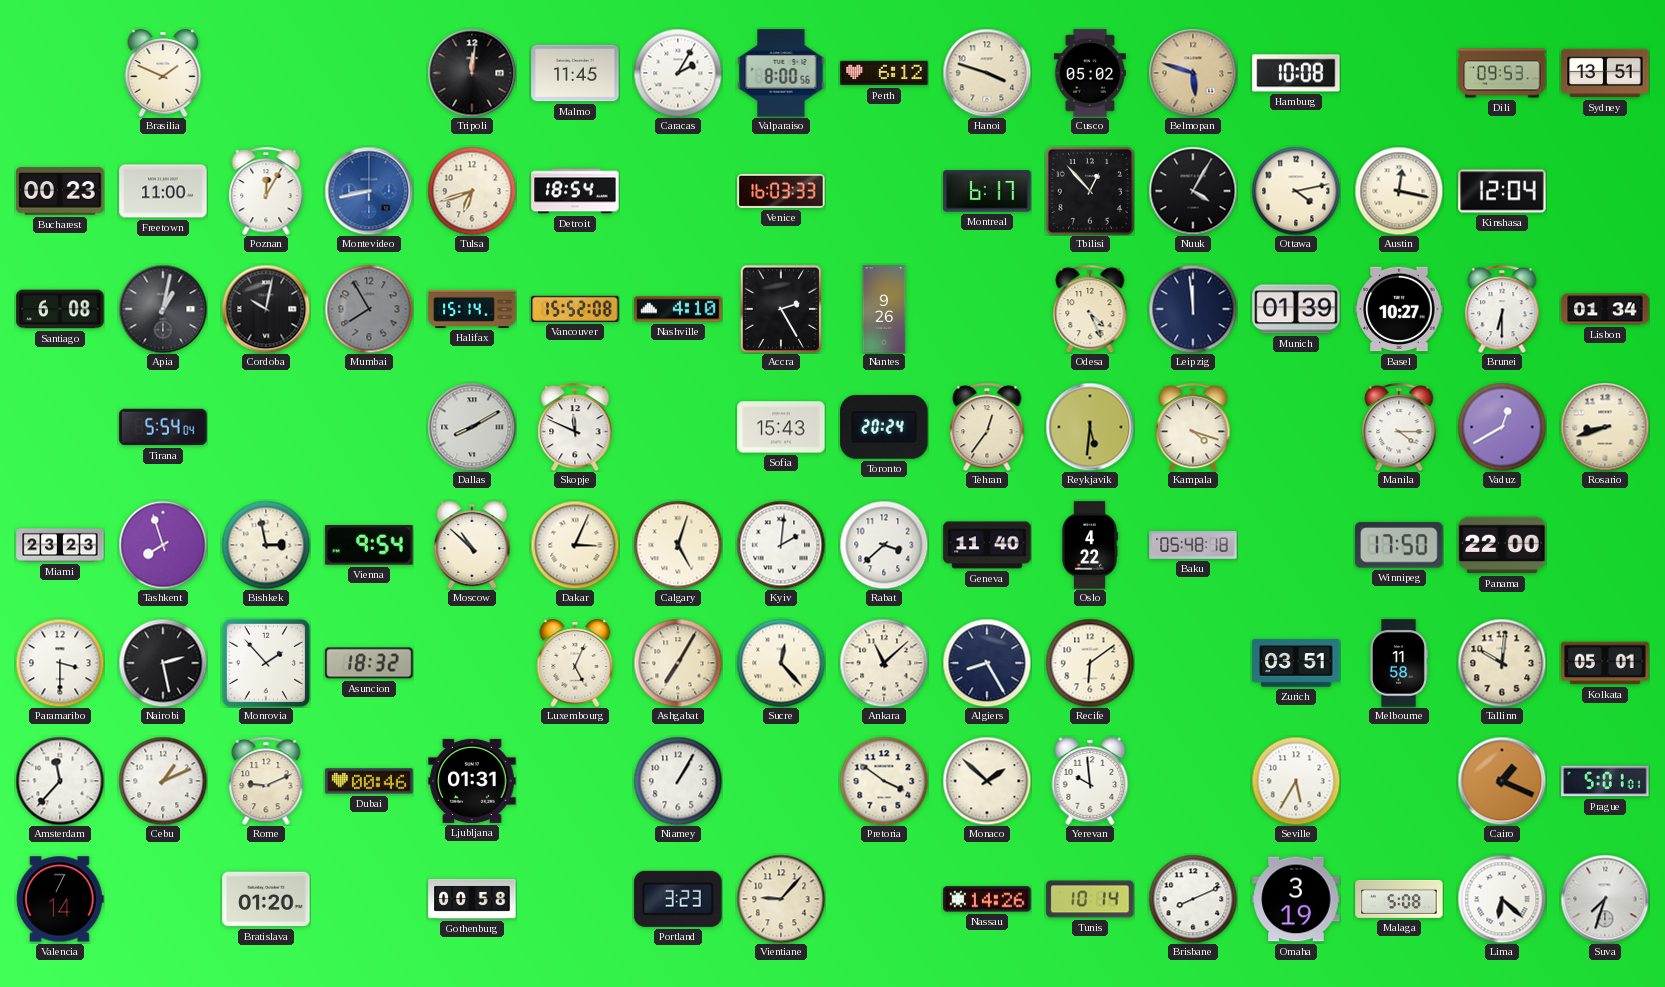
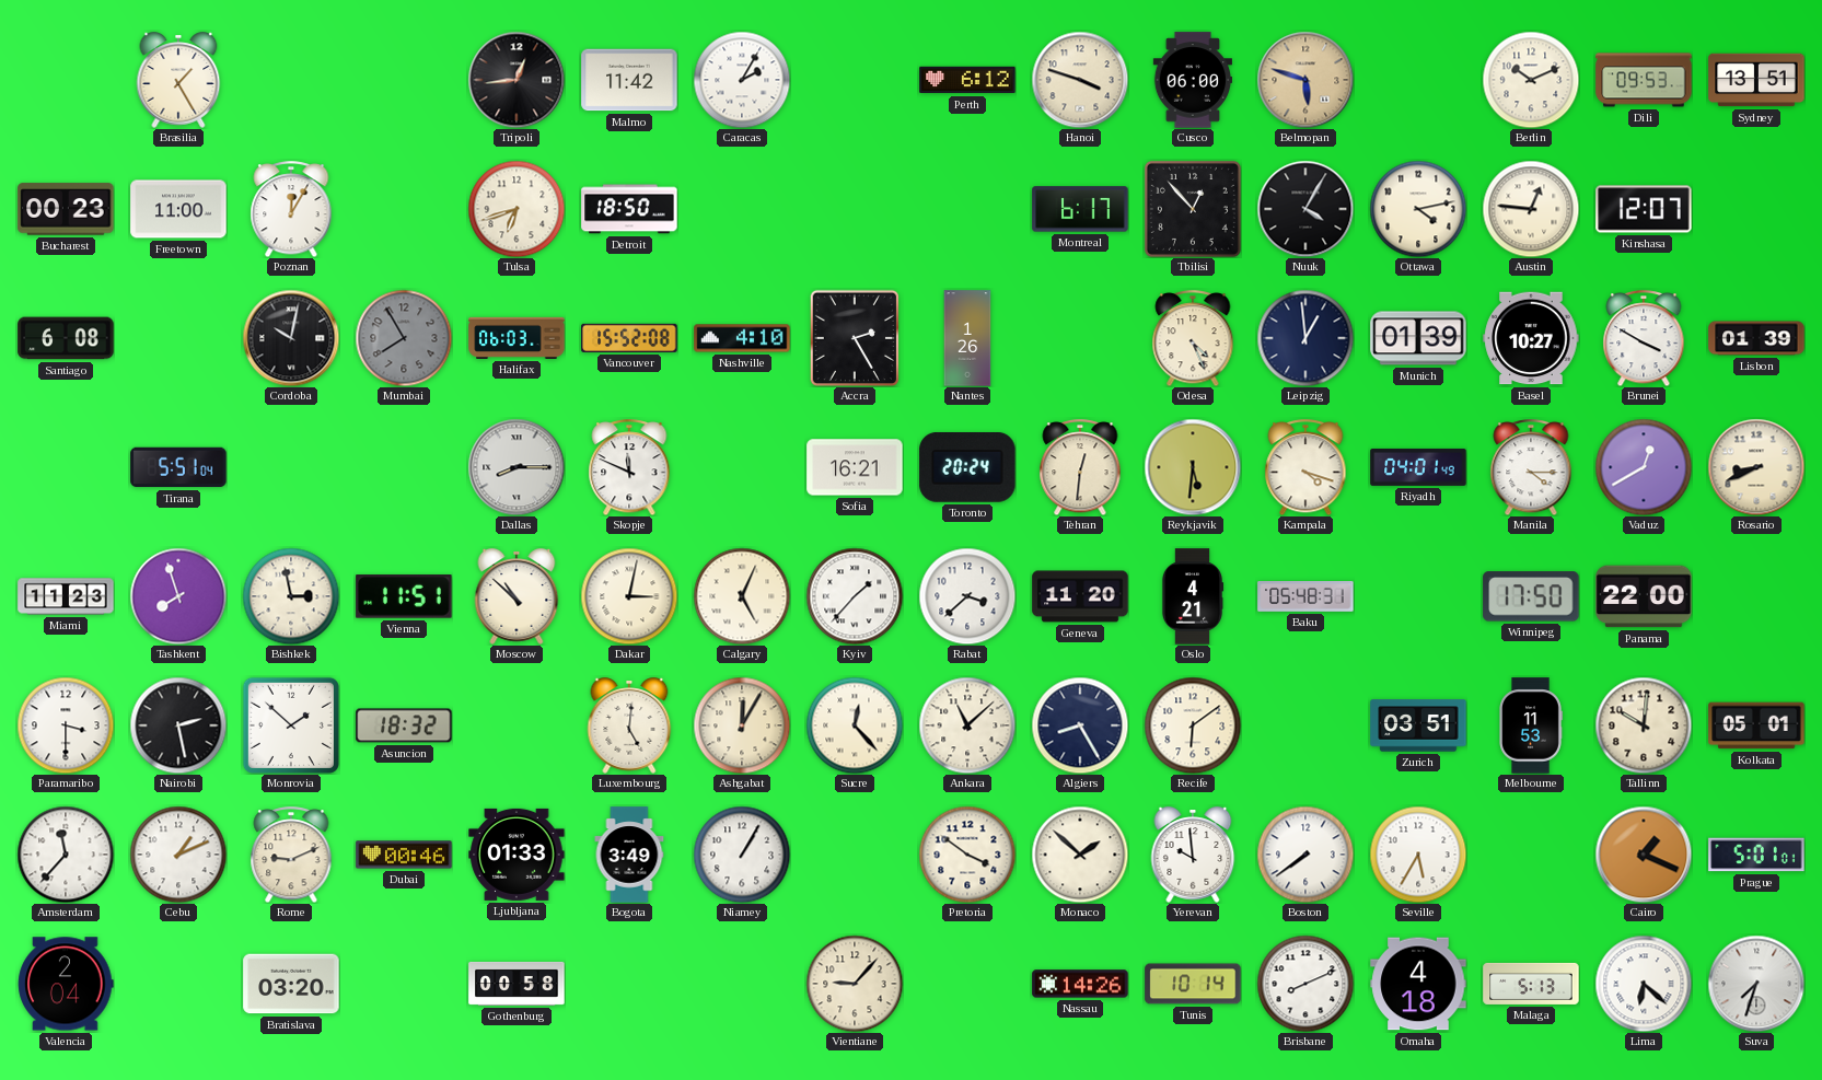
Brasilia: 1:49 -> 1:25 (178, 80)
Tripoli: 12:01 -> 12:44 (517, 80)
Malmo: 11:45 -> 11:42 (629, 80)
Valparaiso: 8:00 -> none (781, 73)
Cusco: 05:02 -> 06:00 (1193, 80)
Hamburg: 10:08 -> none (1296, 73)
Berlin: none -> 10:11 (1531, 80)
Montevideo: 8:43 -> none (369, 191)
Detroit: 18:54 -> 18:50 (629, 209)
Venice: 16:03 -> none (781, 191)
Austin: 12:17 -> 12:46 (1531, 209)
Kinshasa: 12:04 -> 12:07 (1644, 209)
Apia: 1:02 -> none (163, 309)
Halifax: 15:14 -> 06:03 (517, 338)
Nantes: 9:26 -> 1:26 (967, 338)
Leipzig: 11:59 -> 12:59 (1305, 338)
Brunei: 6:30 -> 3:50 (1644, 338)
Lisbon: 01:34 -> 01:39 (1756, 338)
Tirana: 5:54 -> 5:51 (178, 467)
Dallas: 8:10 -> 8:15 (517, 467)
Sofia: 15:43 -> 16:21 (855, 467)
Tehran: 12:36 -> 12:31 (1080, 467)
Riyadh: none -> 04:01 (1418, 467)
Rosario: 8:42 -> 8:41 (1756, 467)
Miami: 23:23 -> 11:23 (66, 596)
Vienna: 9:54 -> 11:51 (404, 596)
Dakar: 3:04 -> 3:02 (629, 596)
Calgary: 5:03 -> 5:04 (742, 596)
Kyiv: 2:01 -> 1:37 (855, 596)
Geneva: 11:40 -> 11:20 (1080, 596)
Oslo: 4:22 -> 4:21 (1193, 596)
Baku: 05:48:18 -> 05:48:31 (1305, 597)
Monrovia: 1:53 -> 1:52 (291, 725)
Luxembourg: 5:04 -> 5:01 (629, 725)
Ashgabat: 7:05 -> 12:05 (742, 725)
Melbourne: 11:58 -> 11:53 (1531, 725)
Ljubljana: 01:31 -> 01:33 (517, 855)
Bogota: none -> 3:49 (629, 855)
Boston: none -> 7:39 (1305, 855)
Valencia: 7:14 -> 2:04 (66, 984)
Bratislava: 01:20 -> 03:20 (291, 984)
Portland: 3:23 -> none (678, 899)
Omaha: 3:19 -> 4:18 (1418, 984)
Malaga: 5:08 -> 5:13 (1531, 984)
